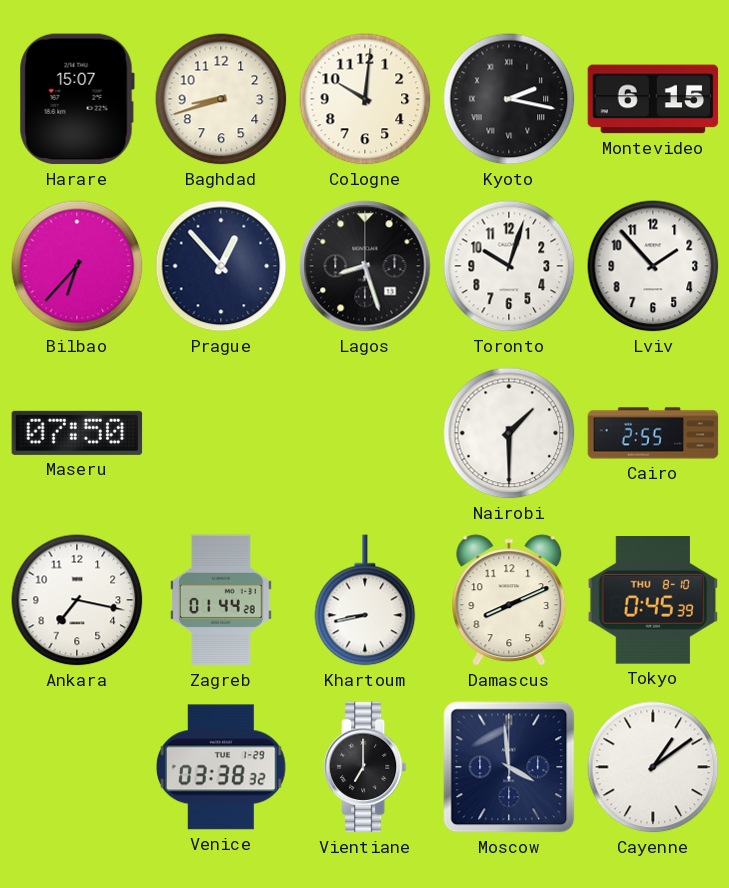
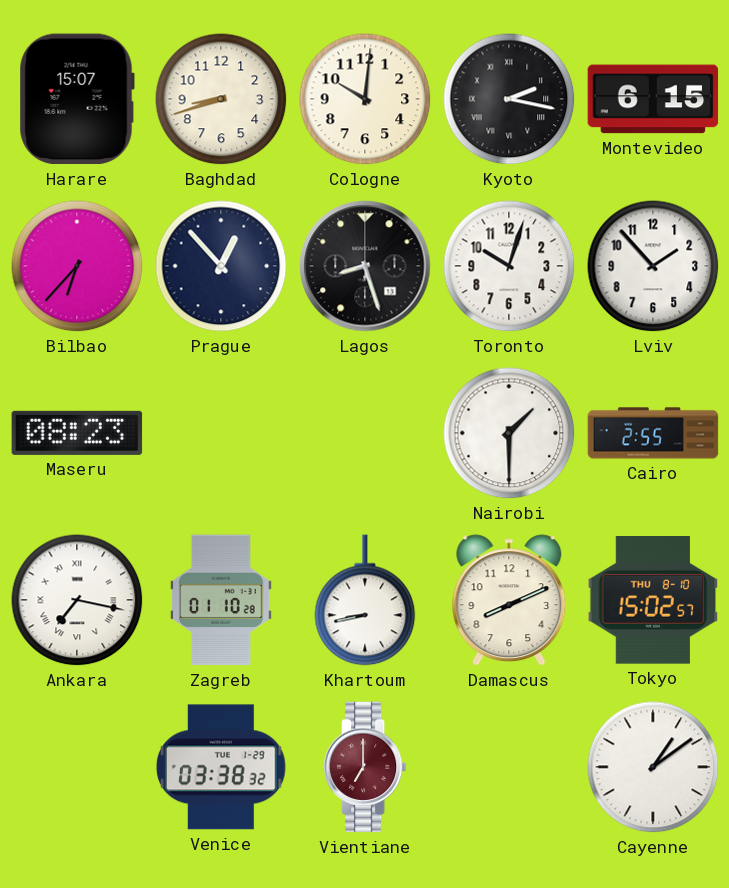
Maseru: 07:50 -> 08:23 (77, 433)
Ankara numerals: Arabic -> Roman (77, 600)
Zagreb: 01:44 -> 01:10 (221, 600)
Tokyo: 0:45 -> 15:02 (653, 601)
Vientiane dial: black -> burgundy (365, 767)
Moscow: 3:59 -> none (509, 767)
